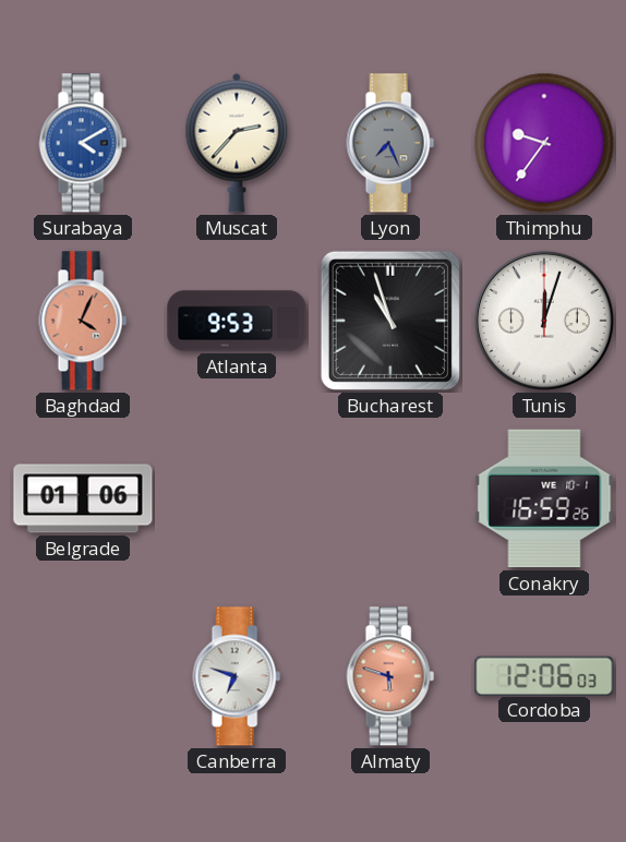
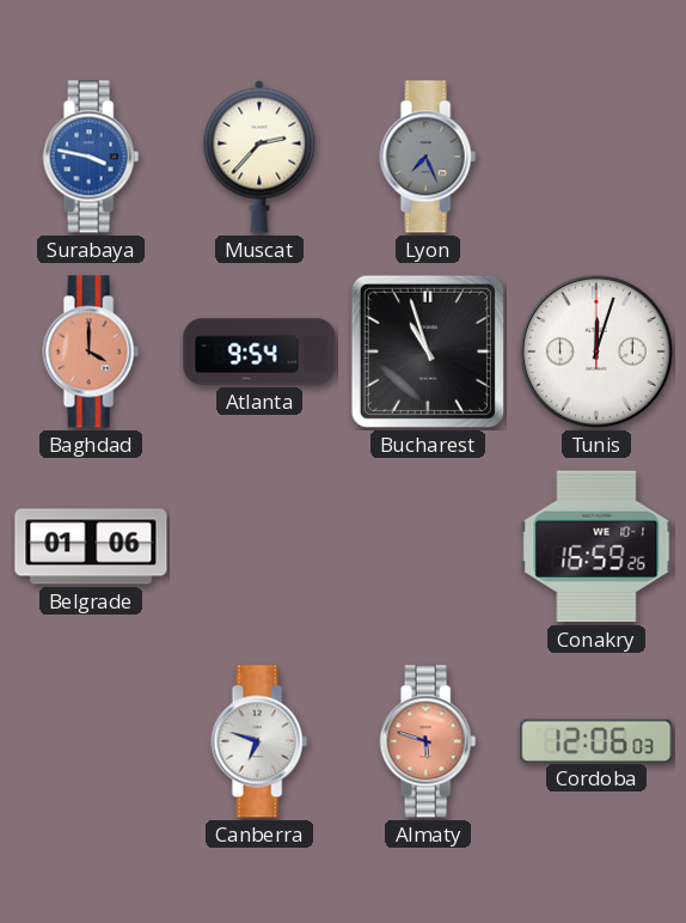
Surabaya: 4:10 -> 3:47 (91, 157)
Thimphu: 9:36 -> none (544, 143)
Baghdad: 4:04 -> 4:00 (91, 352)
Atlanta: 9:53 -> 9:54 (259, 352)
